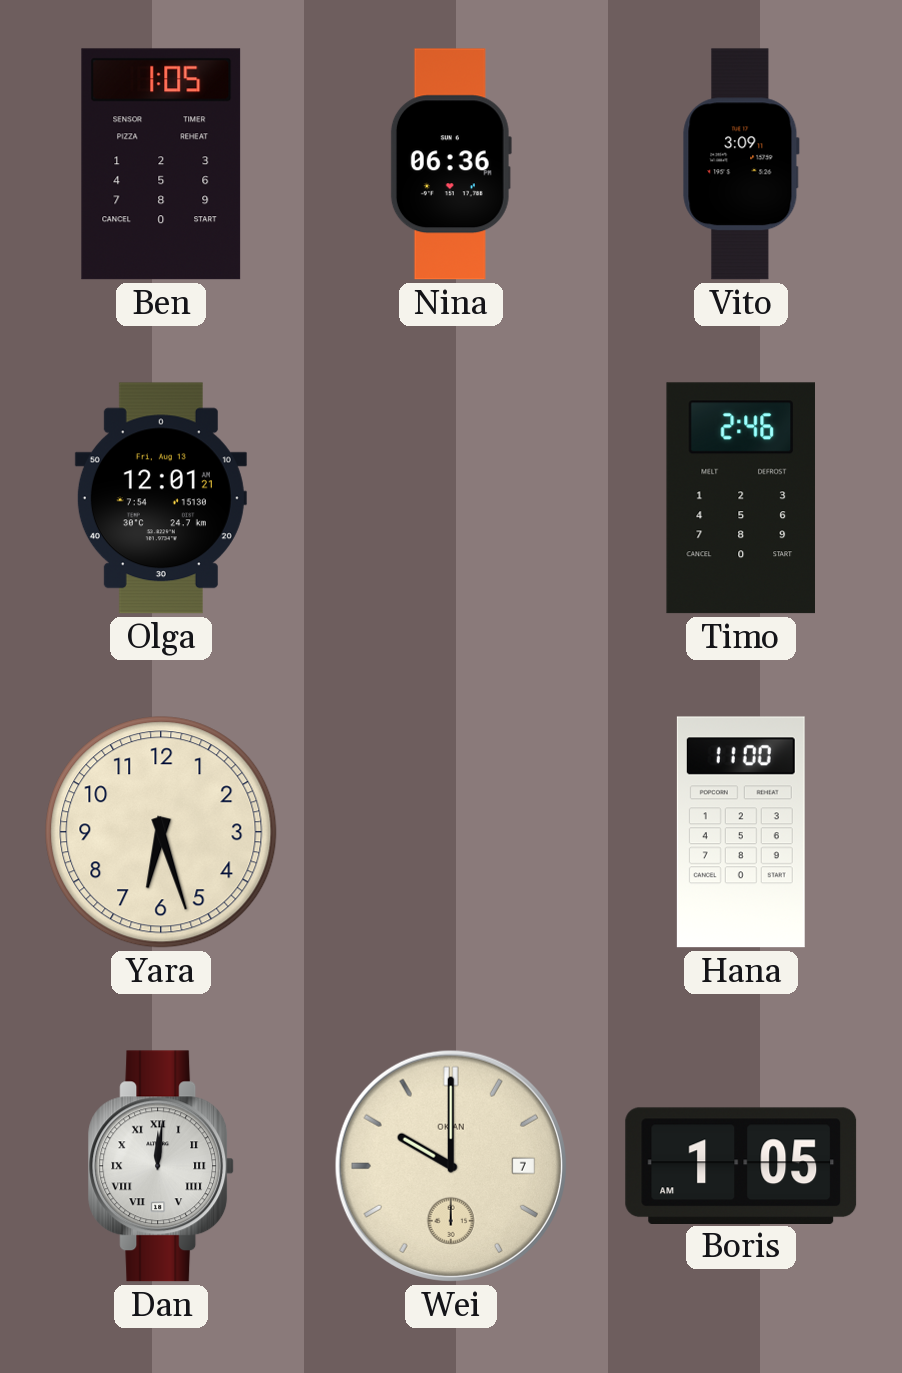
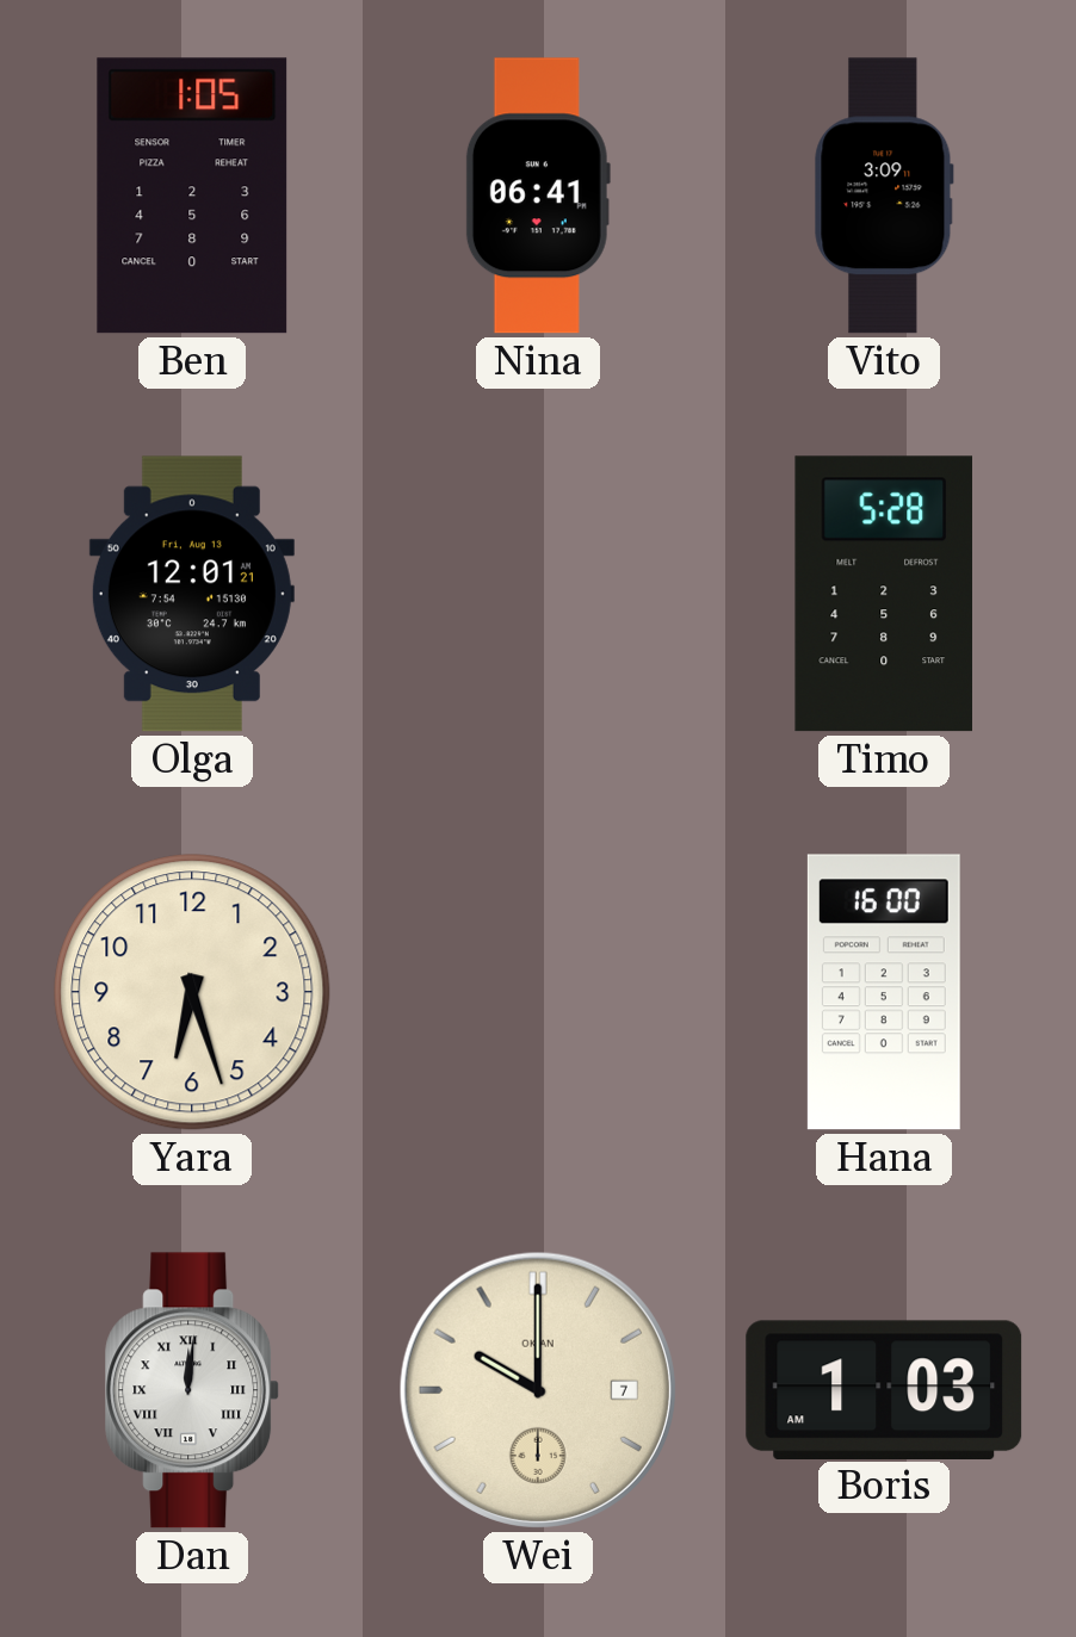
Nina: 06:36 -> 06:41 (538, 196)
Timo: 2:46 -> 5:28 (883, 594)
Hana: 11:00 -> 16:00 (884, 992)
Boris: 1:05 -> 1:03 (884, 1389)
